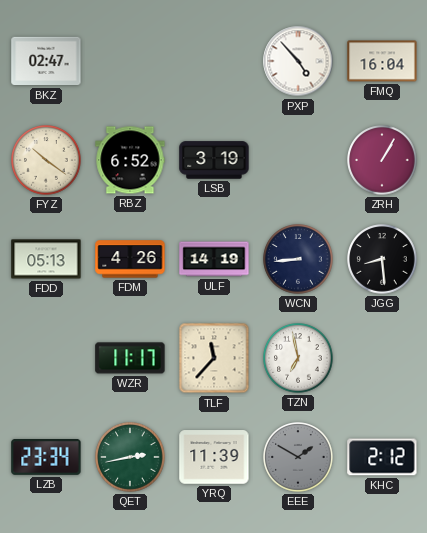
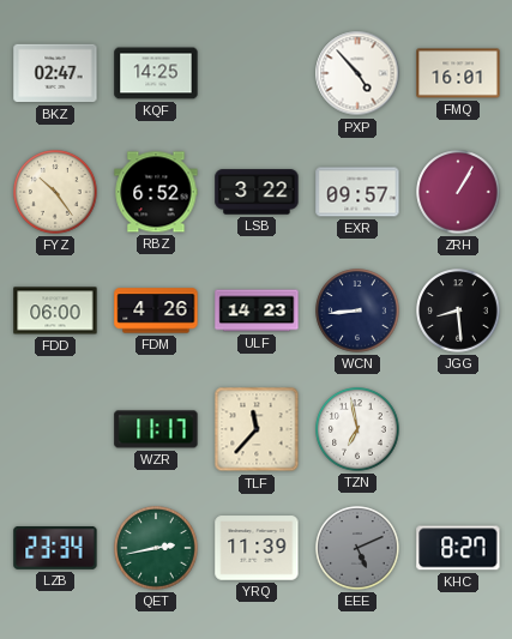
KQF: none -> 14:25 (156, 73)
FMQ: 16:04 -> 16:01 (458, 73)
FYZ: 10:21 -> 10:24 (55, 192)
LSB: 3:19 -> 3:22 (257, 192)
EXR: none -> 09:57 (357, 192)
FDD: 05:13 -> 06:00 (55, 311)
ULF: 14:19 -> 14:23 (257, 311)
EEE: 1:50 -> 5:11 (357, 548)
KHC: 2:12 -> 8:27 (458, 548)
